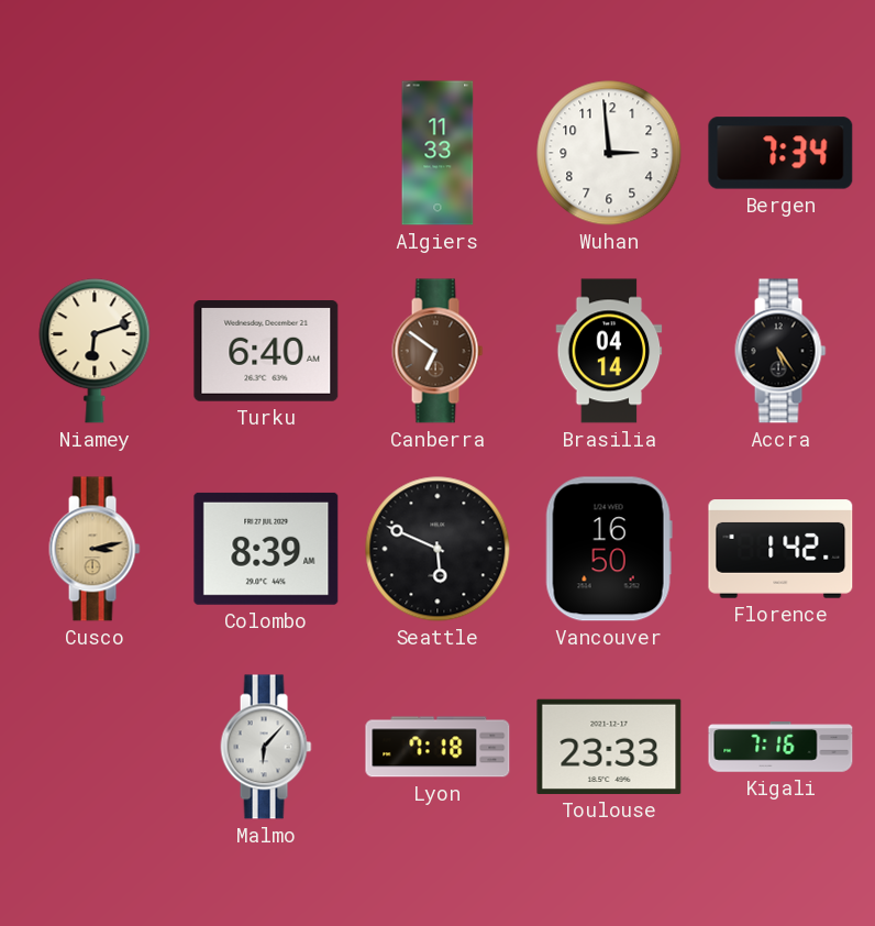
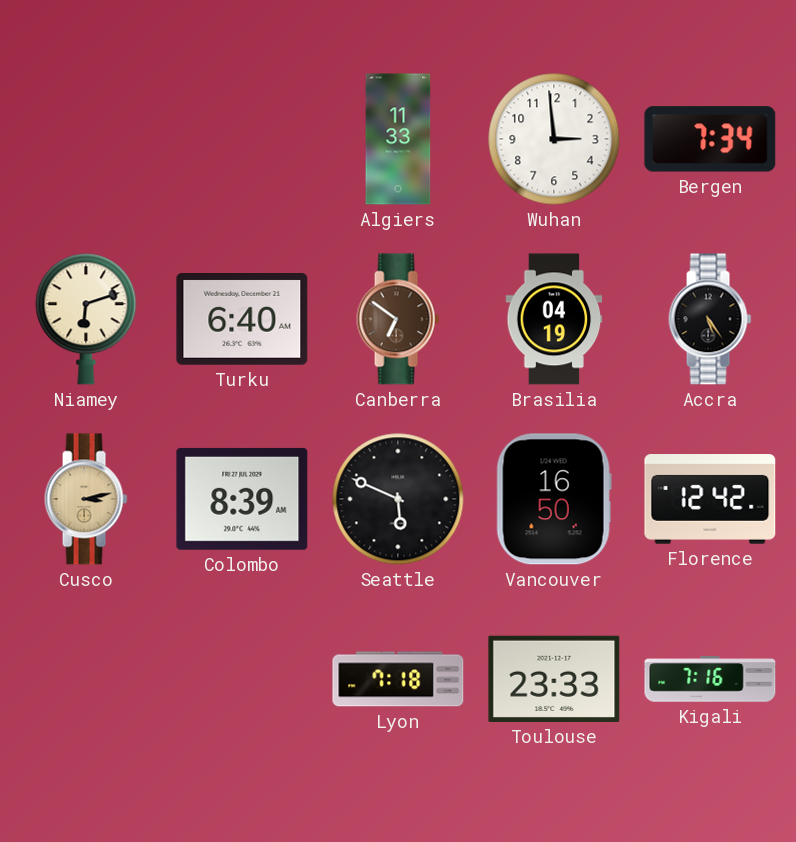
Brasilia: 04:14 -> 04:19 (554, 319)
Florence: 1:42 -> 12:42 (710, 499)
Malmo: 6:07 -> none (266, 747)
